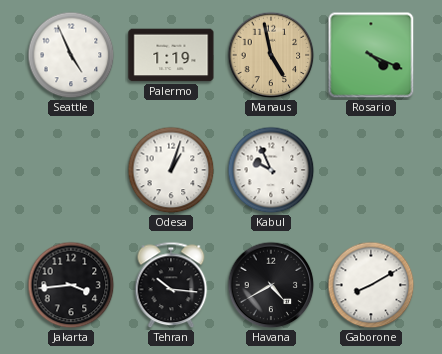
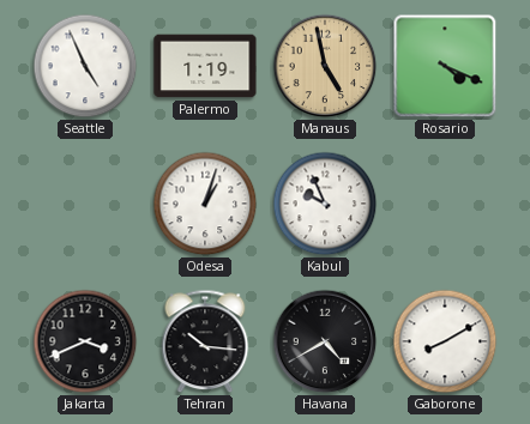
Jakarta: 3:44 -> 3:41 (85, 341)
